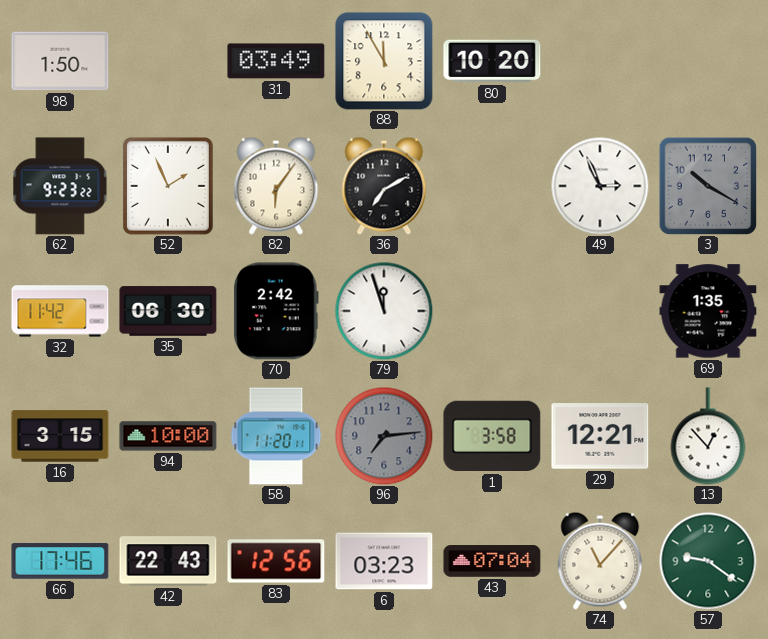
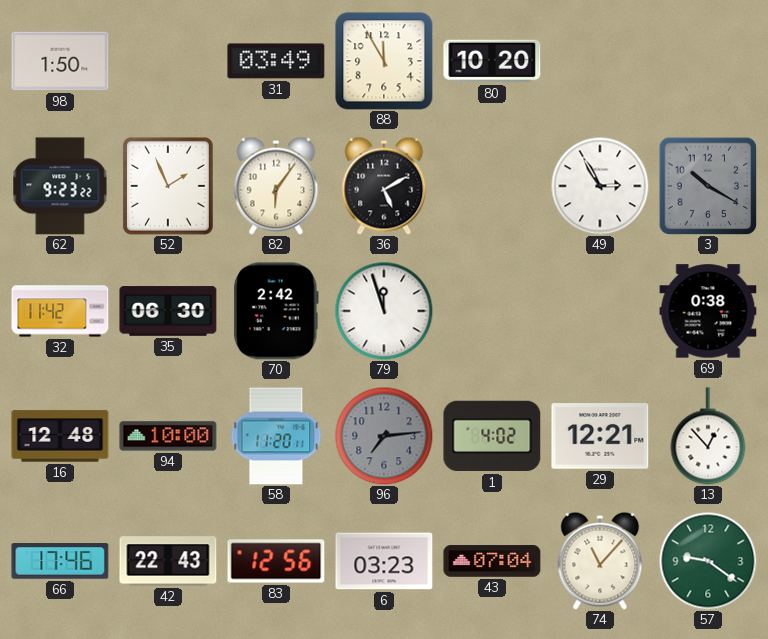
36: 7:10 -> 5:10 (384, 186)
49: 2:56 -> 2:55 (600, 186)
69: 1:35 -> 0:38 (708, 311)
16: 3:15 -> 12:48 (60, 436)
1: 3:58 -> 4:02 (492, 436)
